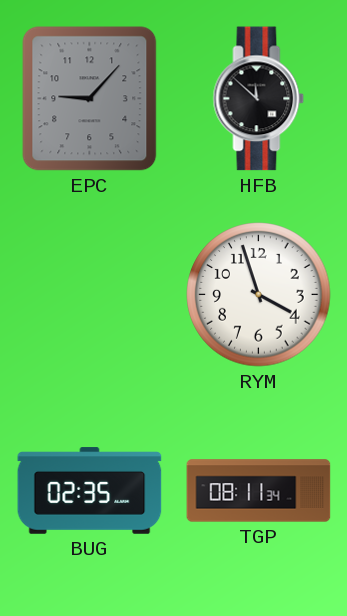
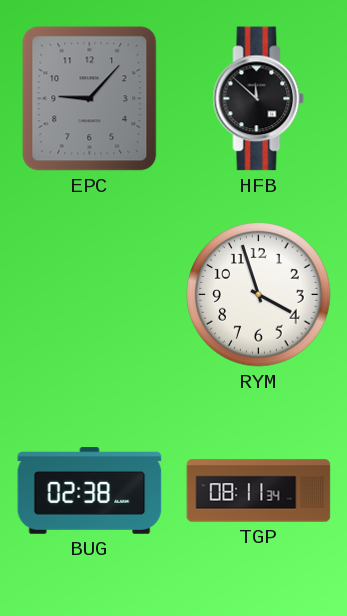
BUG: 02:35 -> 02:38 (90, 491)
